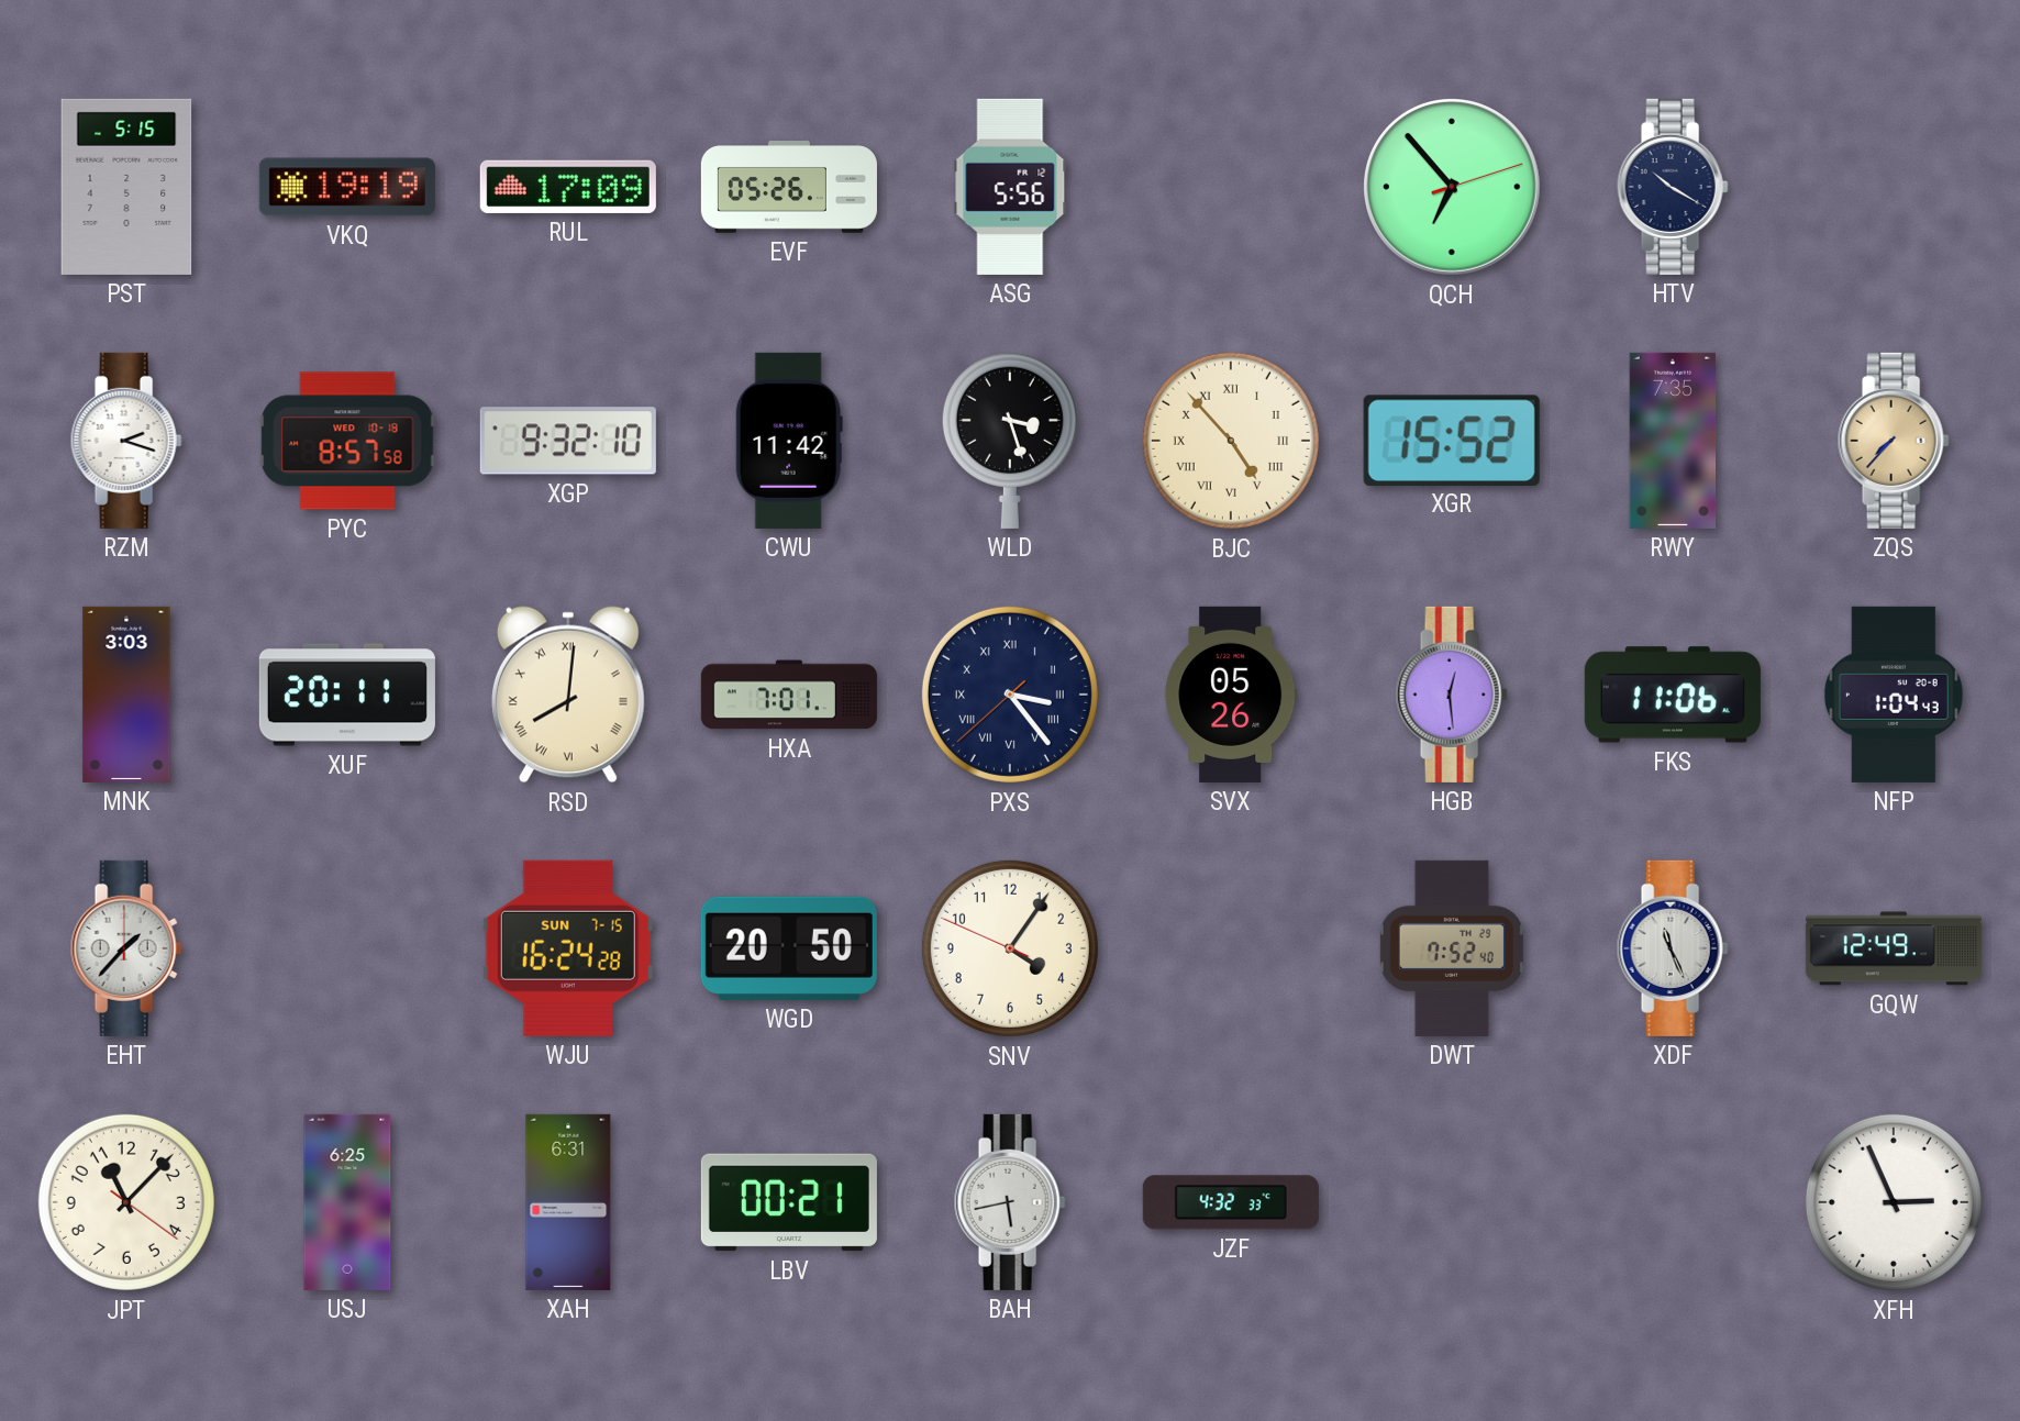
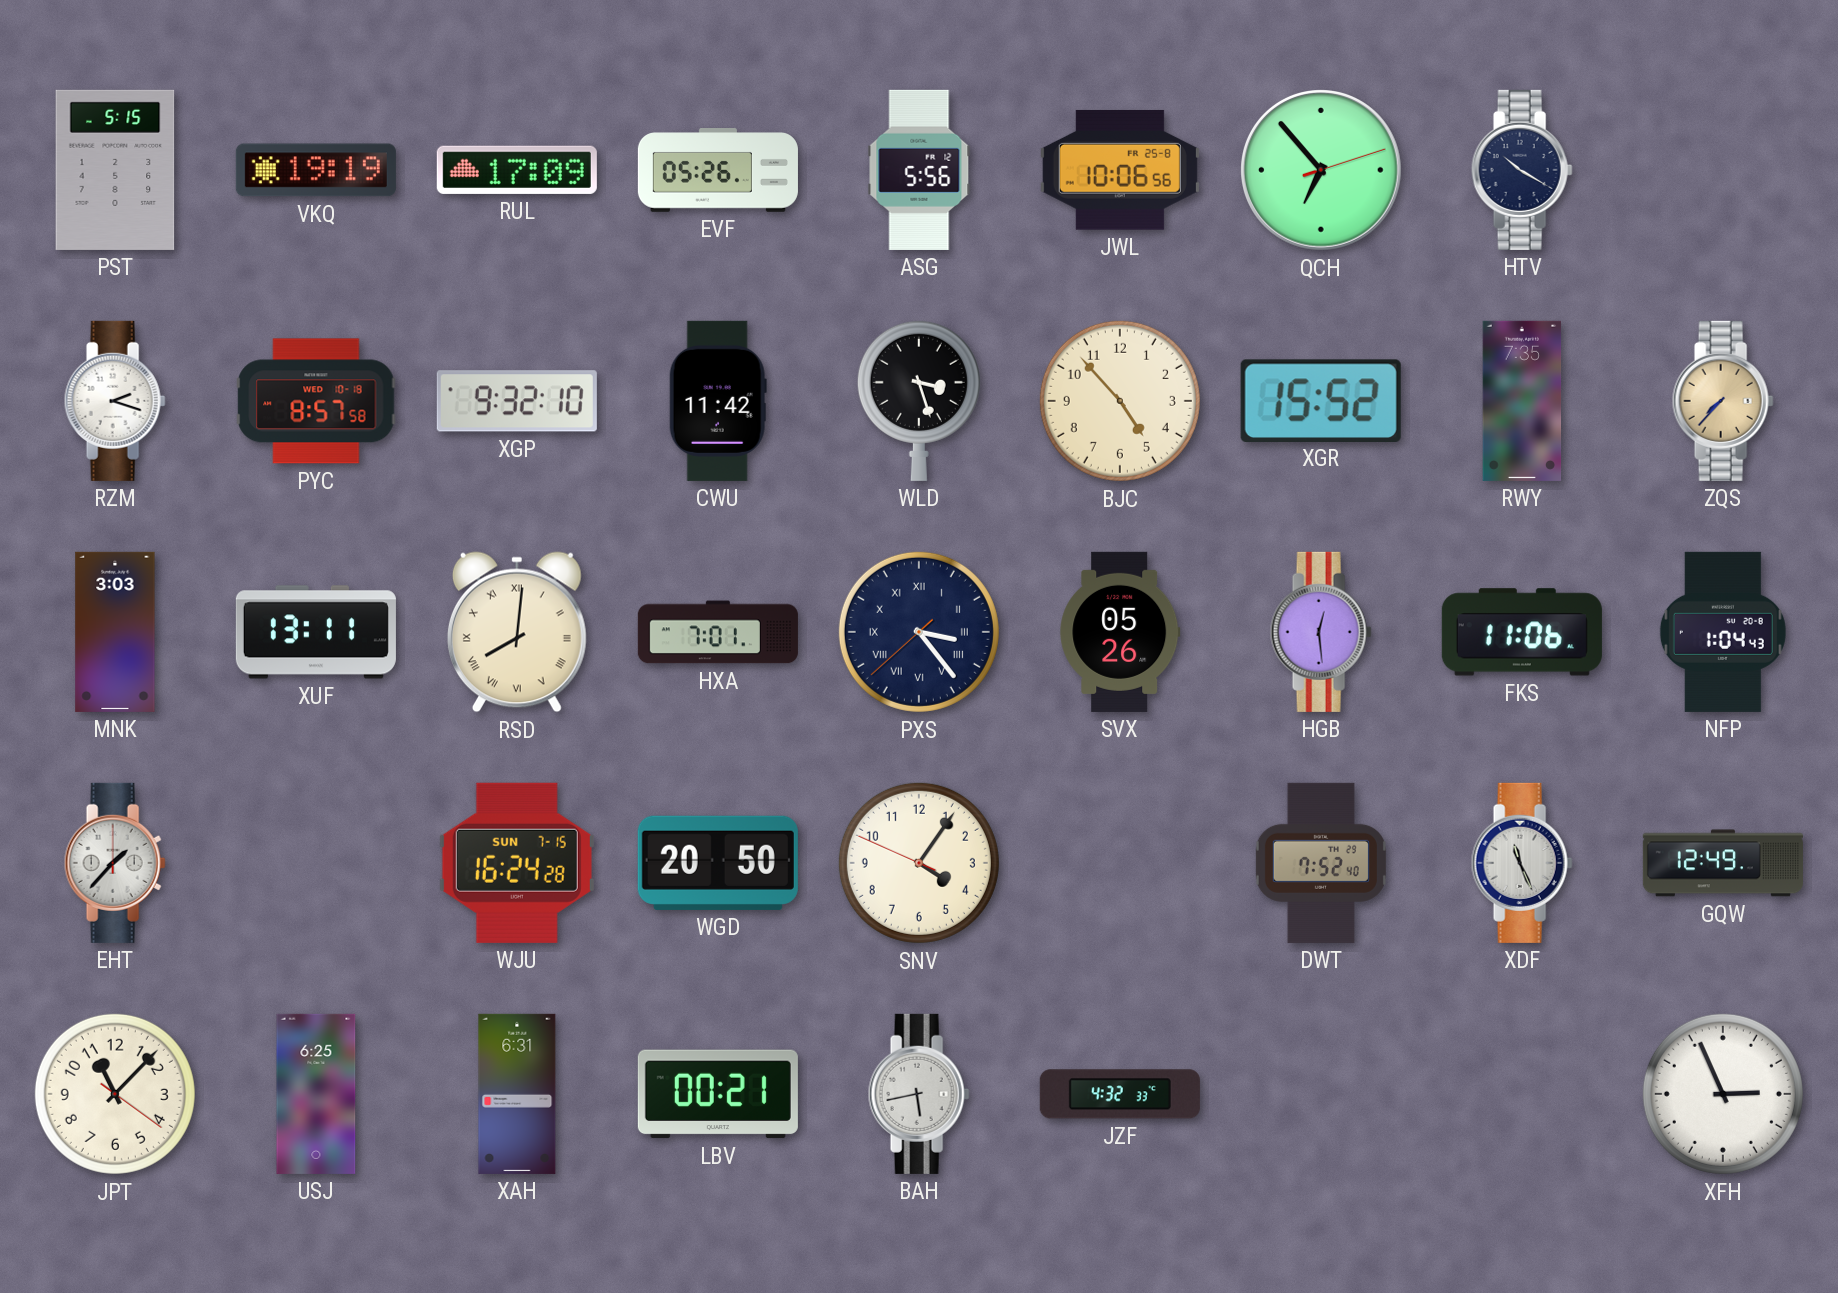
JWL: none -> 10:06 (1120, 170)
BJC numerals: Roman -> Arabic (1120, 401)
XUF: 20:11 -> 13:11 (316, 632)
